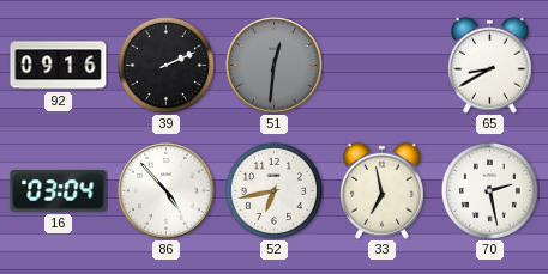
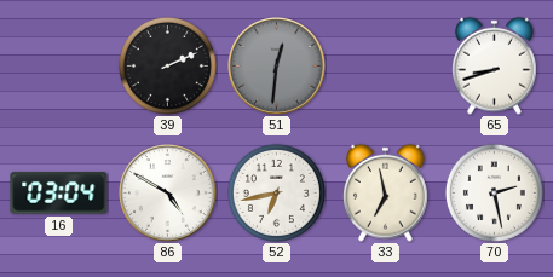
92: 09:16 -> none (59, 66)
65: 8:40 -> 8:42 (495, 65)
86: 4:53 -> 4:50 (168, 194)
